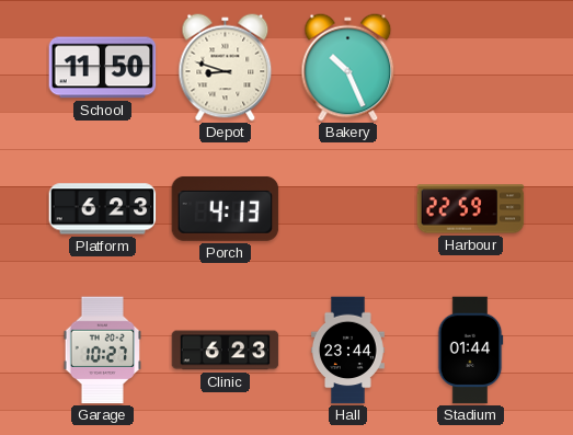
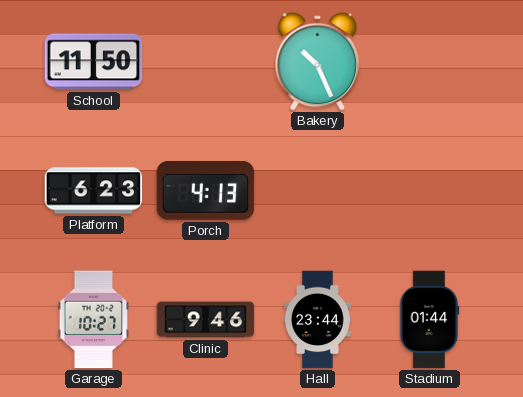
Depot: 8:48 -> none (226, 68)
Harbour: 22:59 -> none (471, 209)
Clinic: 6:23 -> 9:46 (206, 320)
